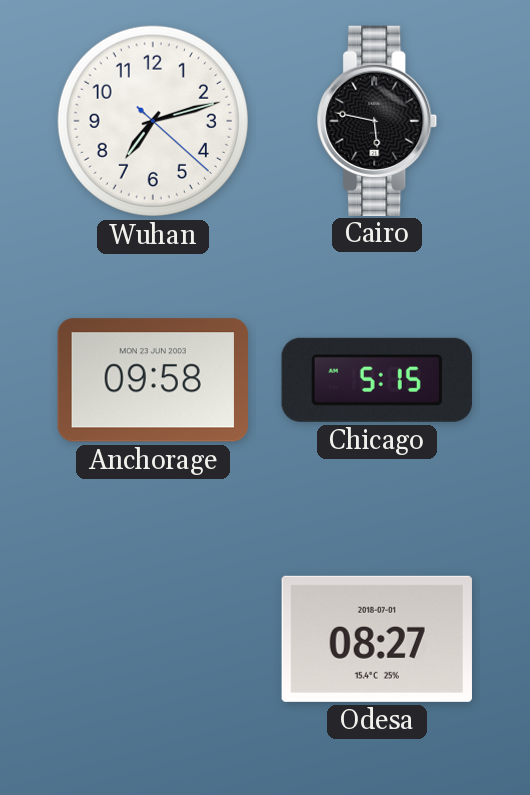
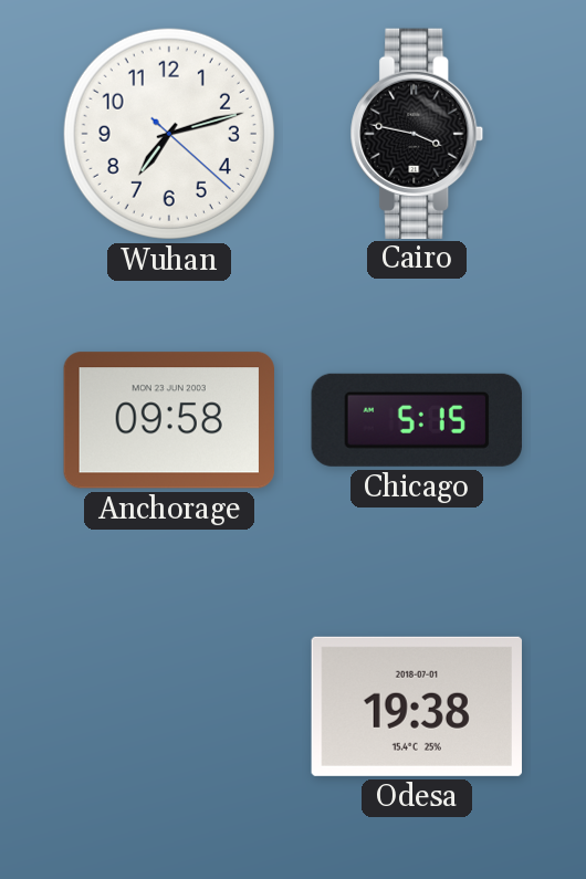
Cairo: 5:47 -> 3:47 (417, 133)
Odesa: 08:27 -> 19:38 (417, 707)
